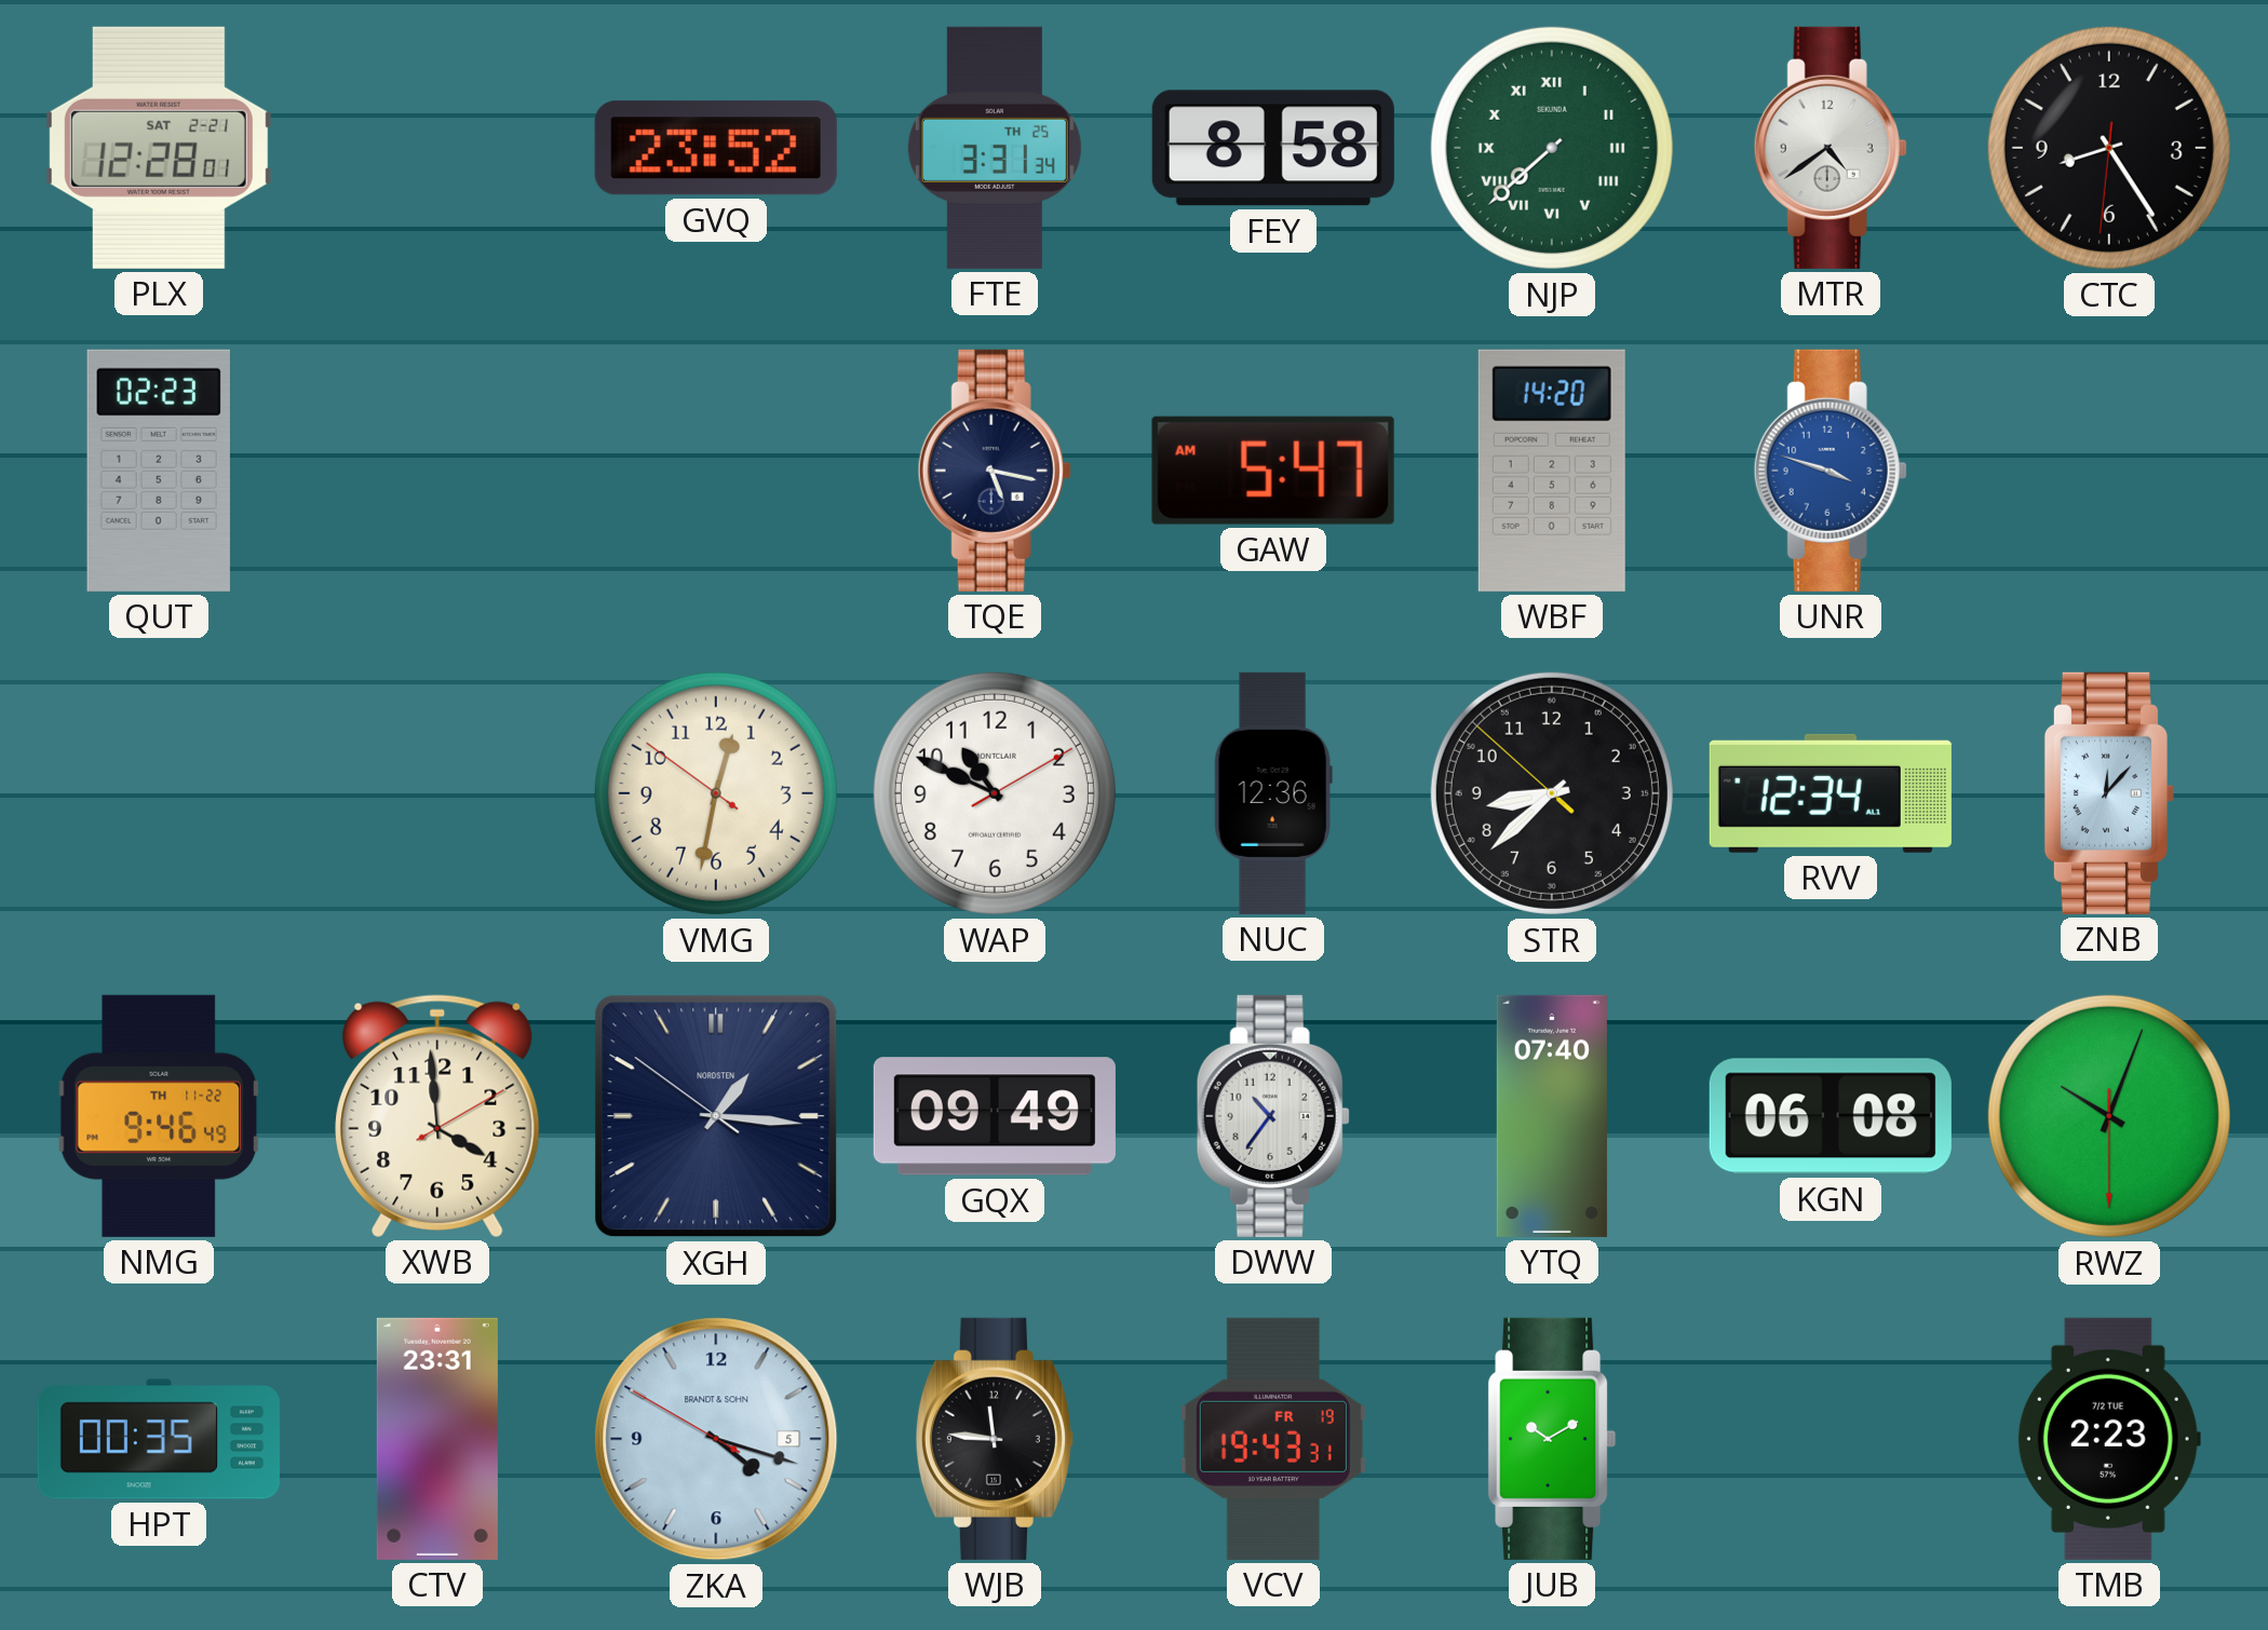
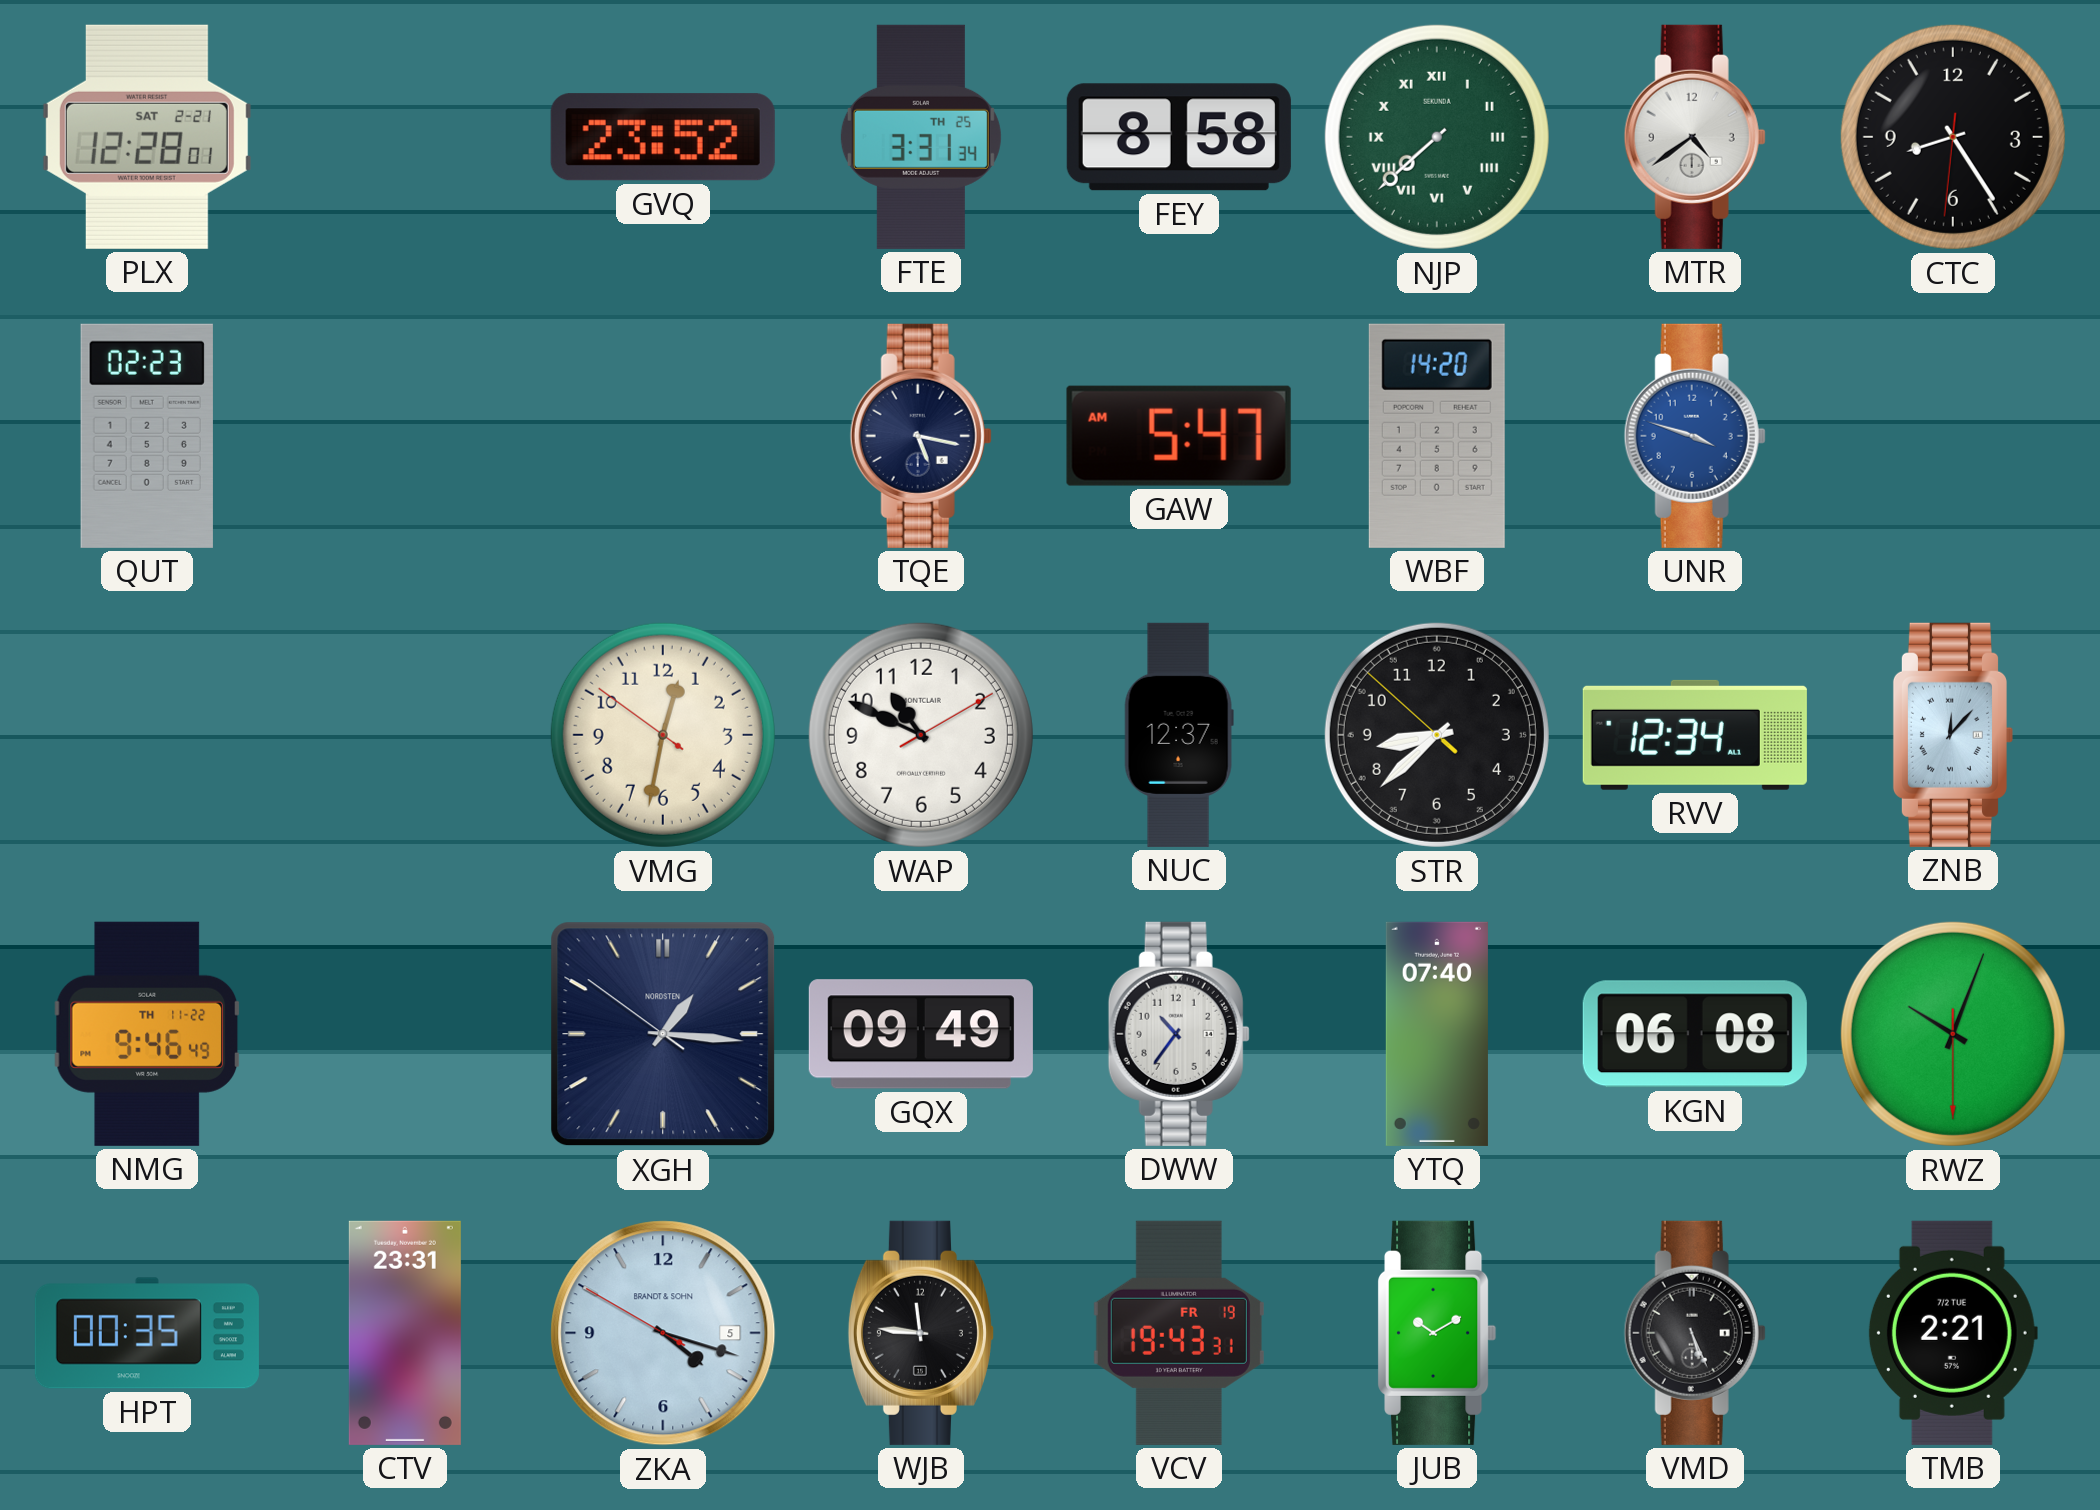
NUC: 12:36 -> 12:37 (1179, 735)
XWB: 3:59 -> none (437, 1116)
VMD: none -> 5:26 (1695, 1333)
TMB: 2:23 -> 2:21 (1953, 1333)
